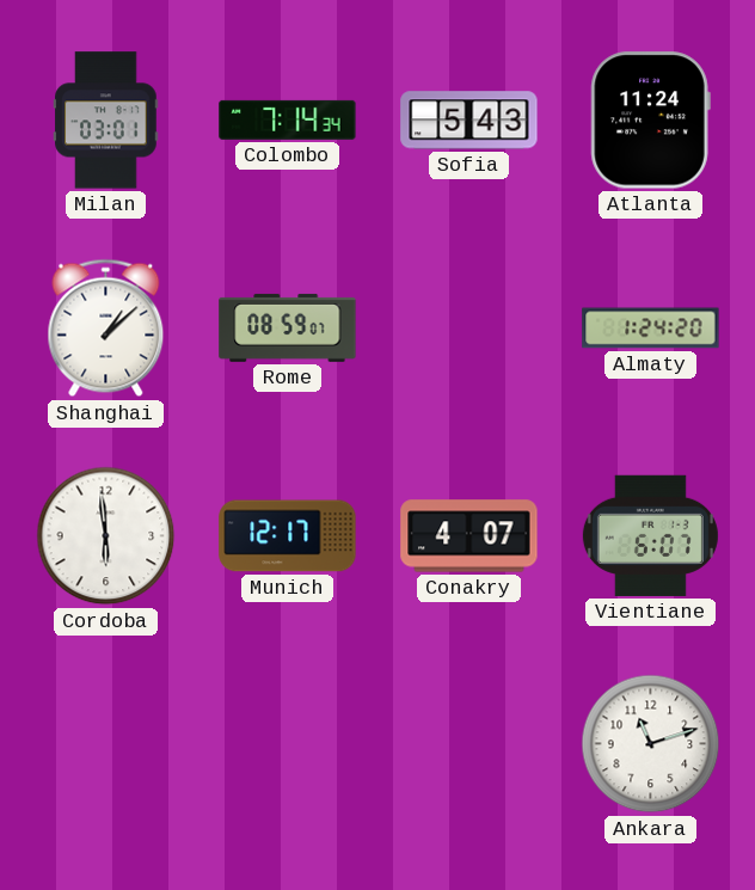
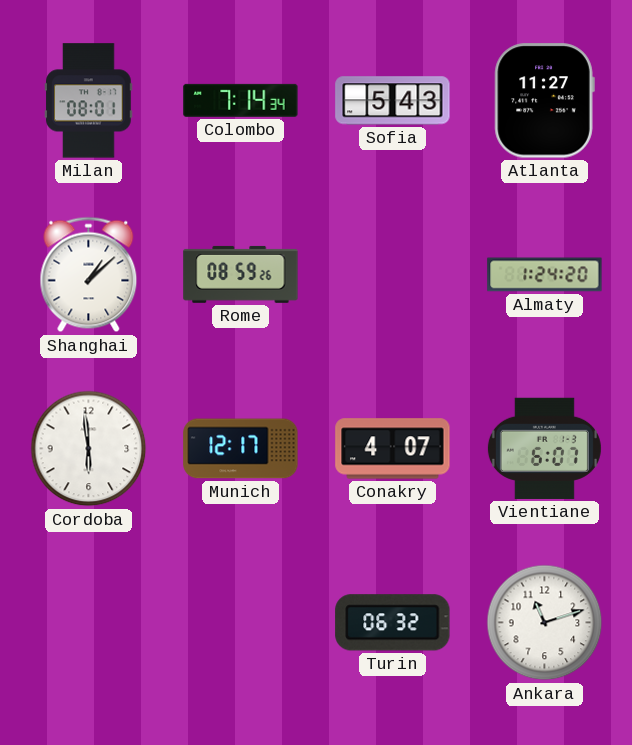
Milan: 03:01 -> 08:01 (89, 101)
Atlanta: 11:24 -> 11:27 (544, 101)
Rome: 08:59:07 -> 08:59:26 (241, 274)
Turin: none -> 06:32 (393, 623)
